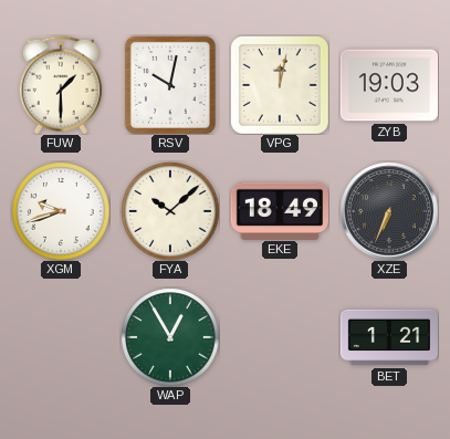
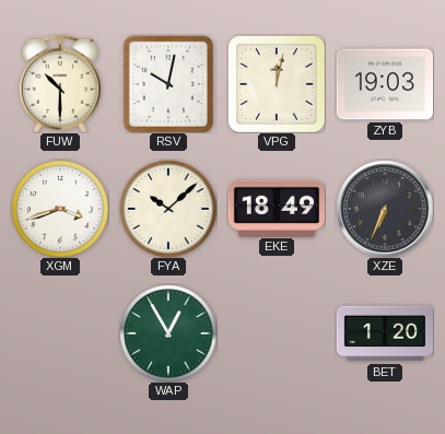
FUW: 1:30 -> 10:30 (59, 84)
XGM: 9:42 -> 3:42 (60, 209)
BET: 1:21 -> 1:20 (384, 333)
